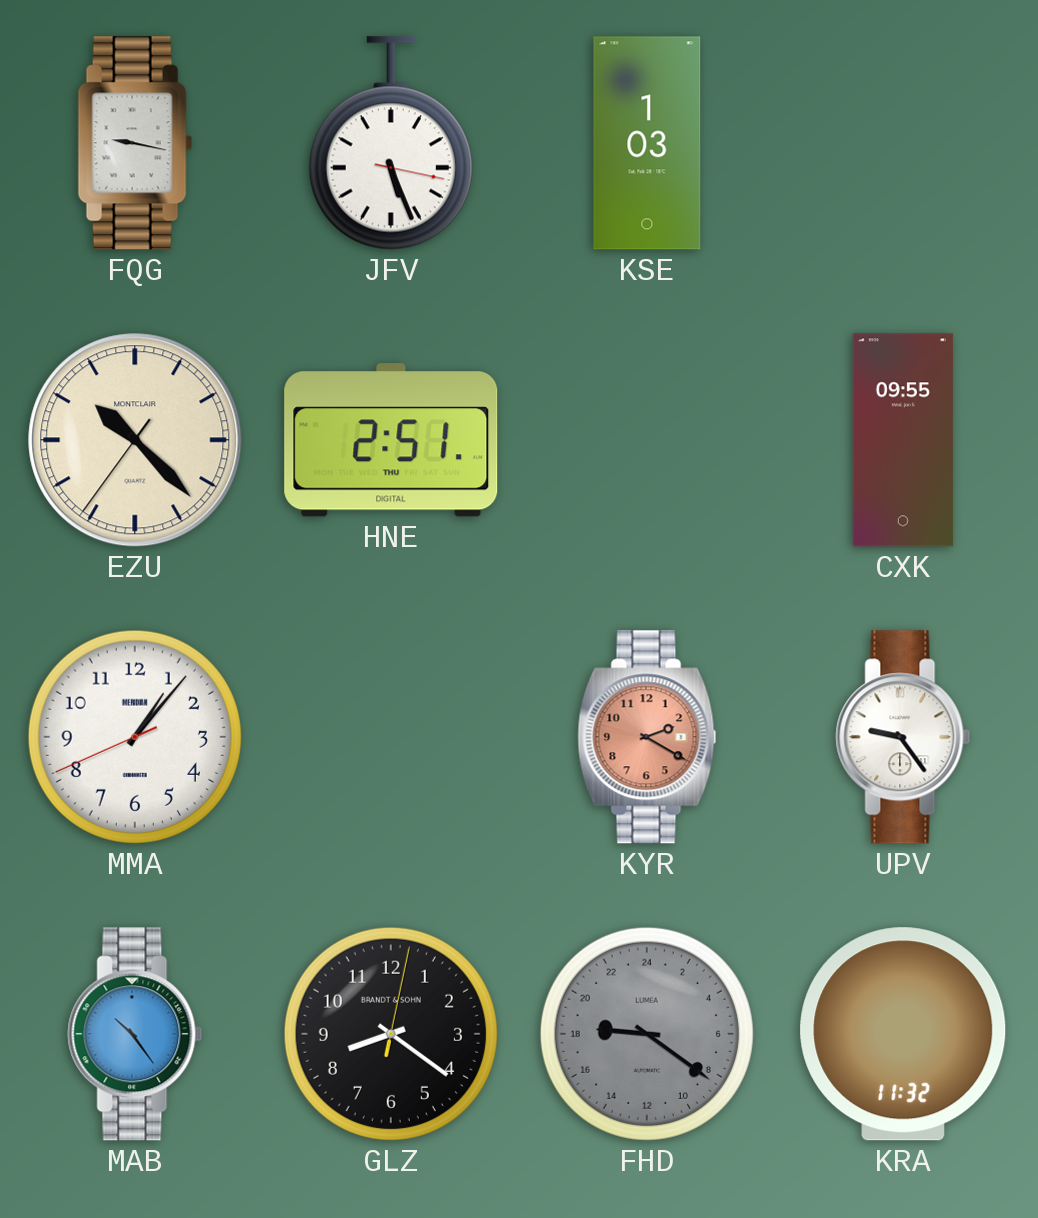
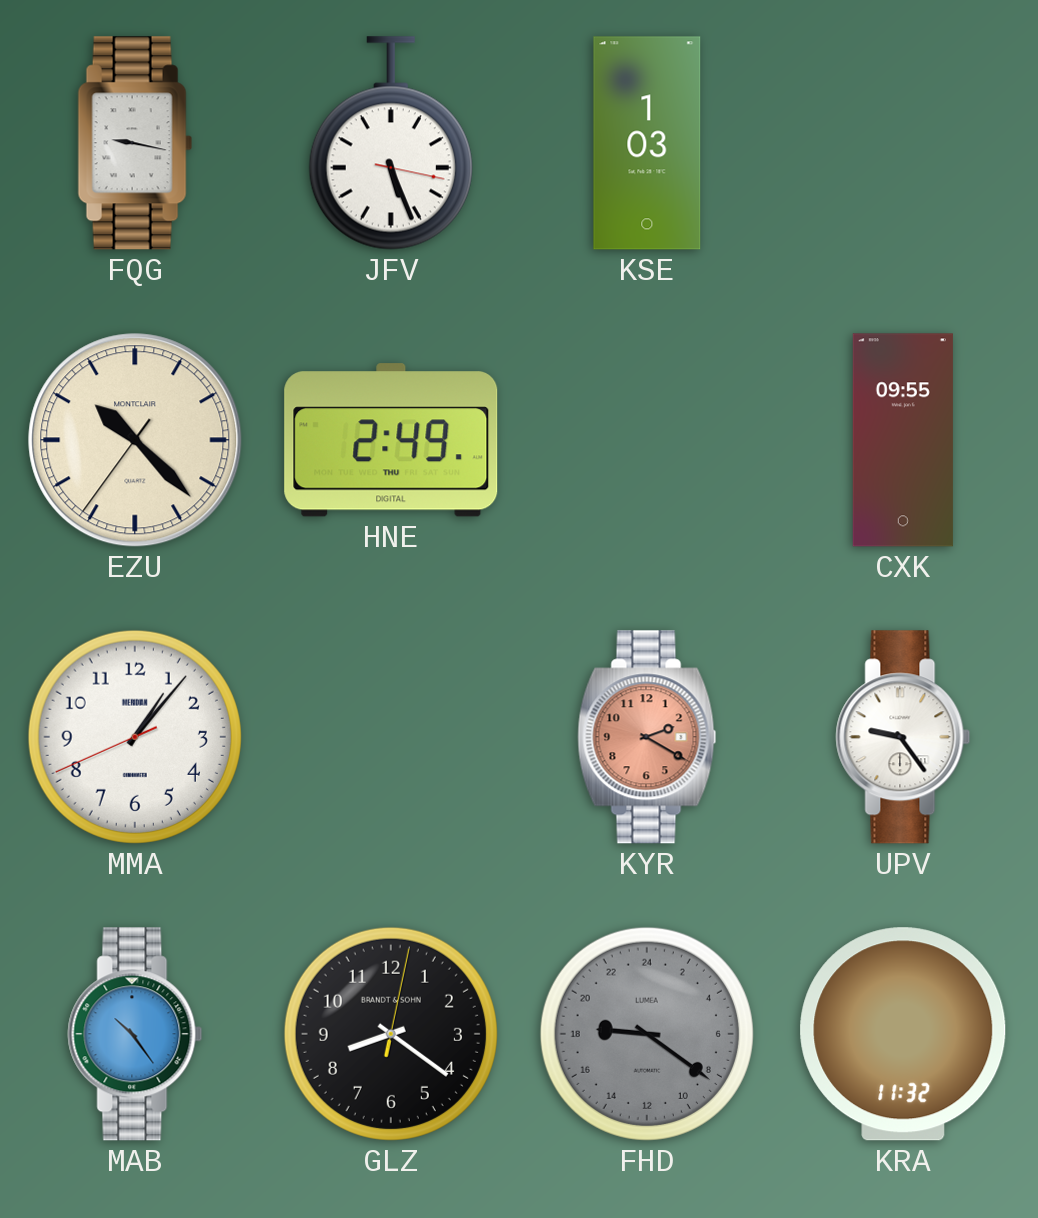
HNE: 2:51 -> 2:49 (391, 440)
